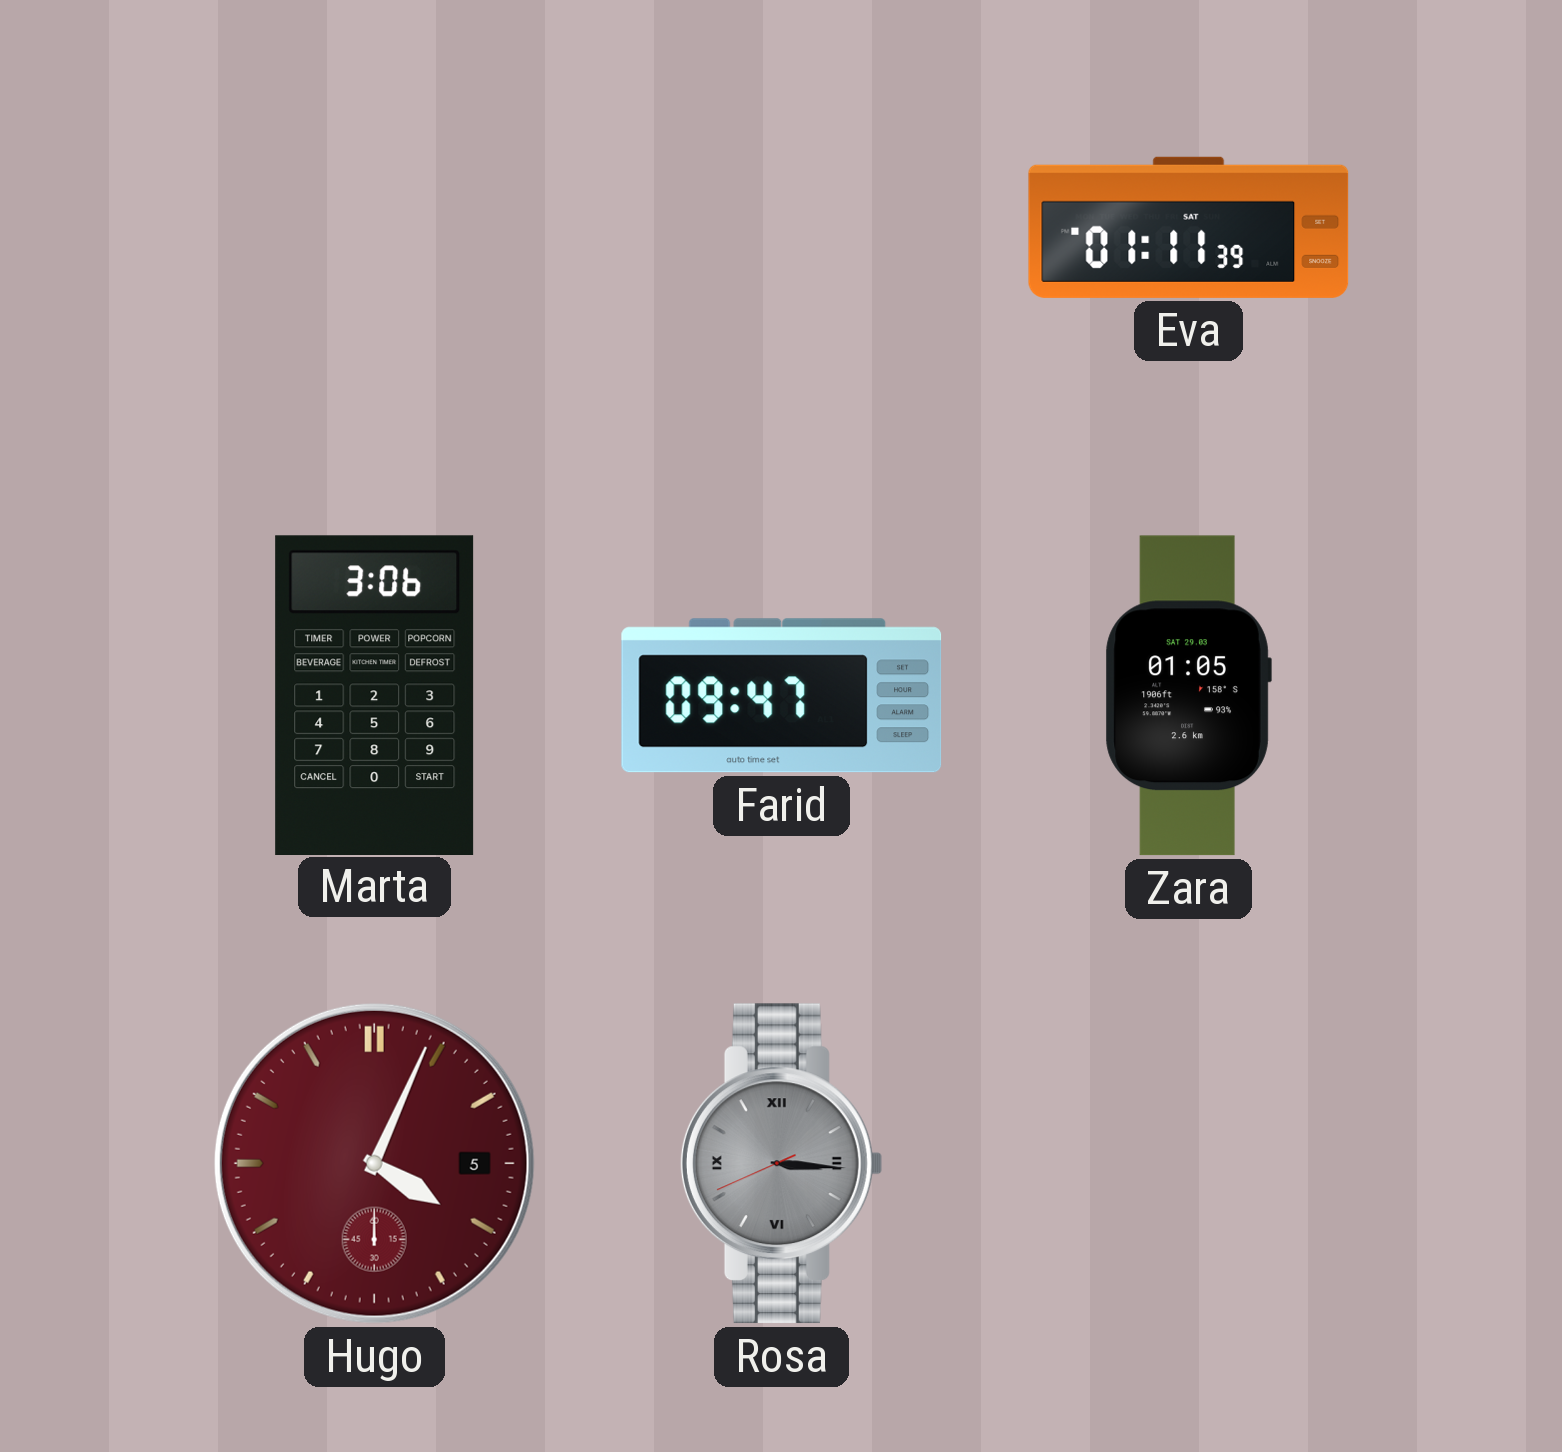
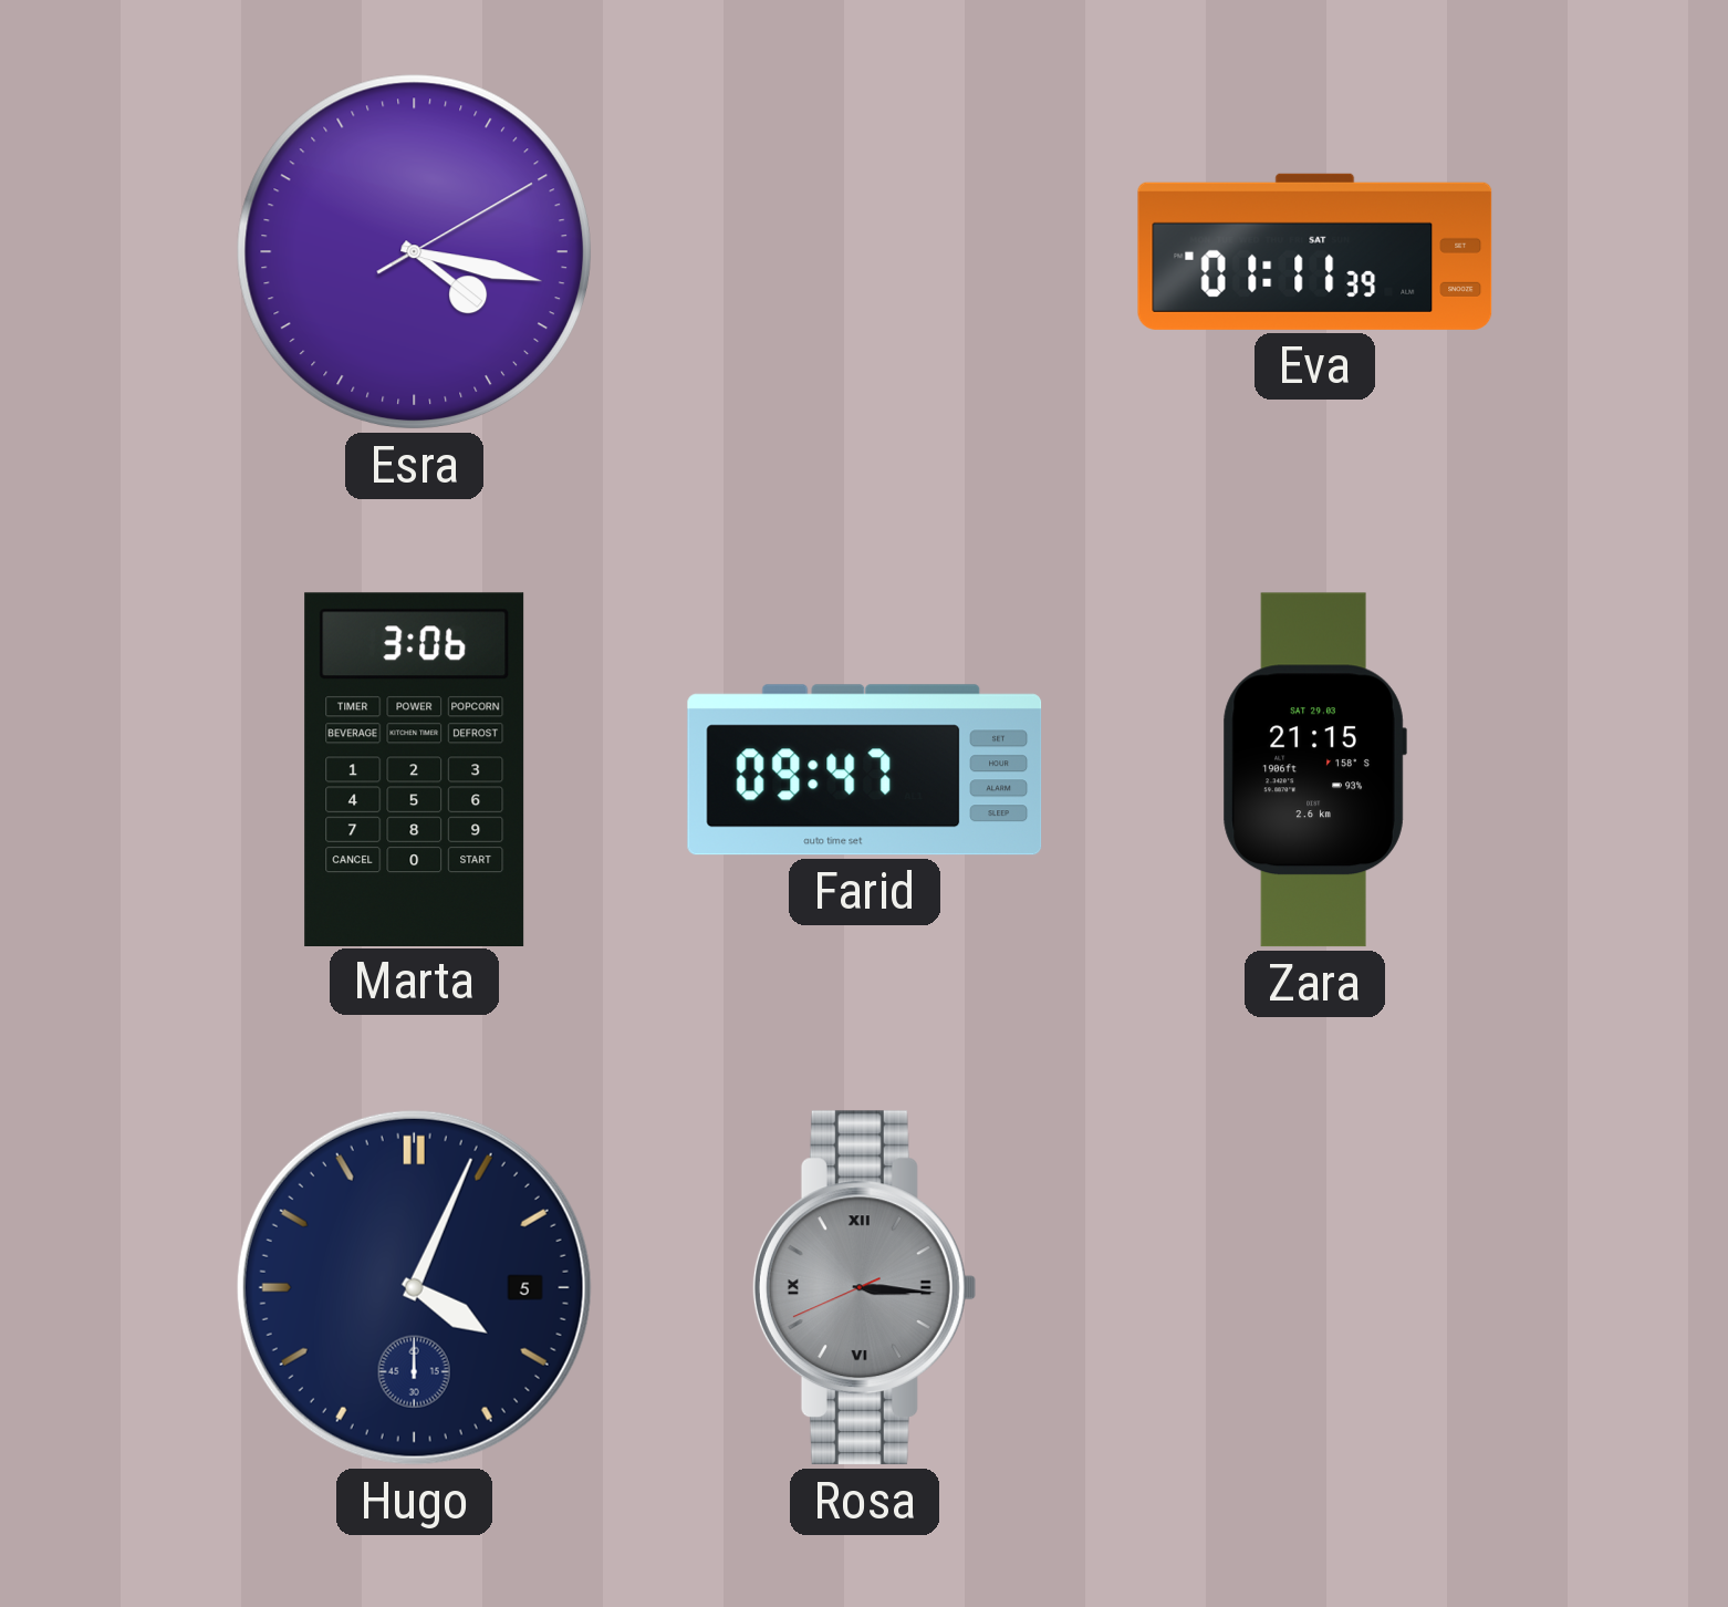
Esra: none -> 4:17 (414, 251)
Zara: 01:05 -> 21:15 (1314, 770)
Hugo dial: burgundy -> navy (414, 1287)
